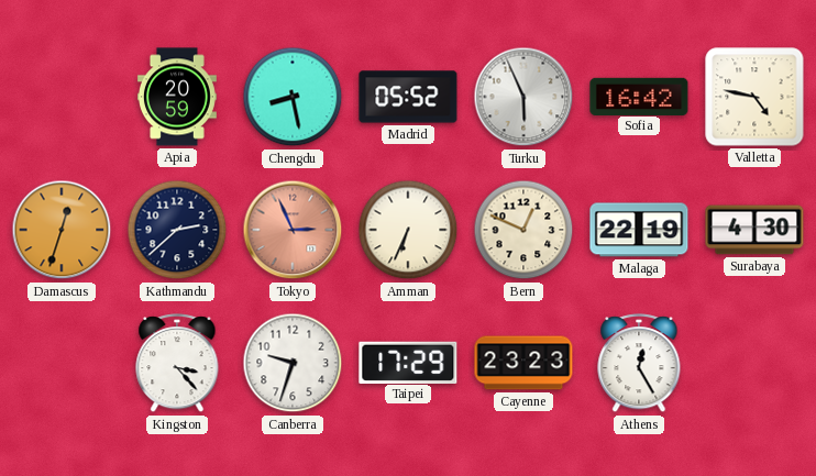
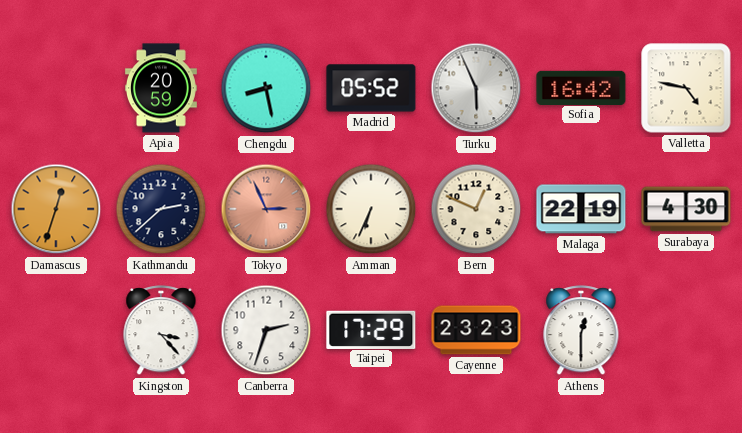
Canberra: 9:33 -> 2:33 (266, 330)
Athens: 12:25 -> 12:30 (581, 331)
